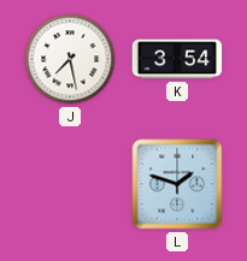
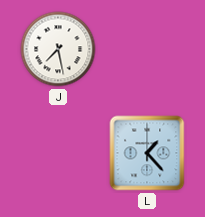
K: 3:54 -> none (177, 59)
L: 1:48 -> 1:23 (147, 153)
